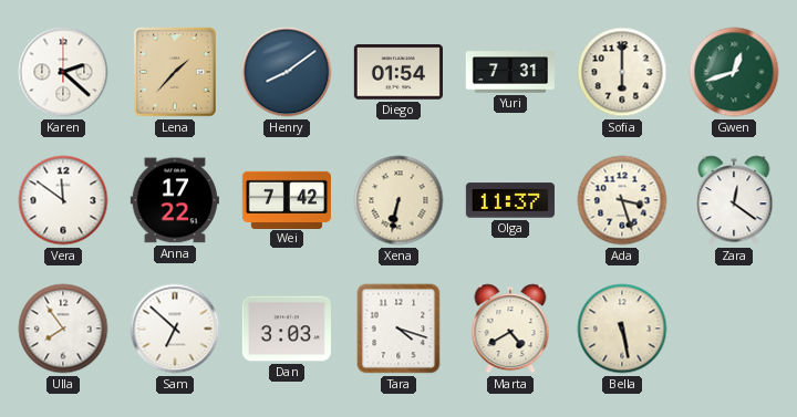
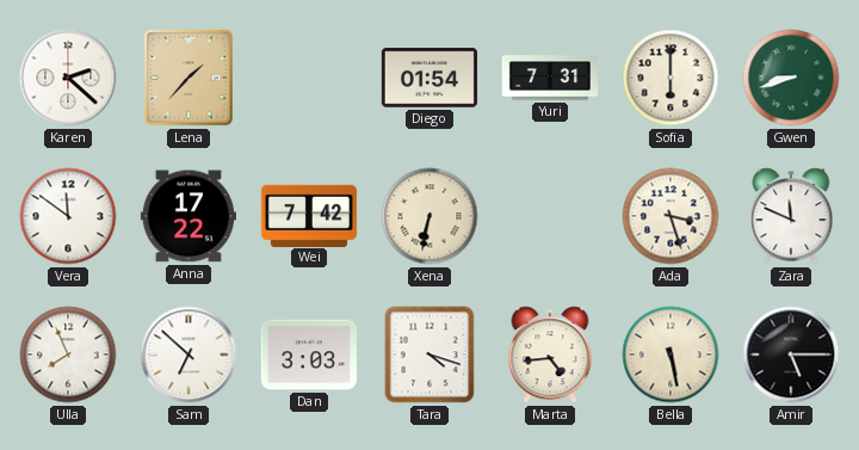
Henry: 8:09 -> none (287, 72)
Gwen: 12:42 -> 8:42 (791, 78)
Olga: 11:37 -> none (510, 200)
Zara: 12:21 -> 11:49 (791, 216)
Ulla: 7:54 -> 7:56 (68, 355)
Marta: 4:40 -> 4:44 (550, 355)
Amir: none -> 5:15 (791, 355)
